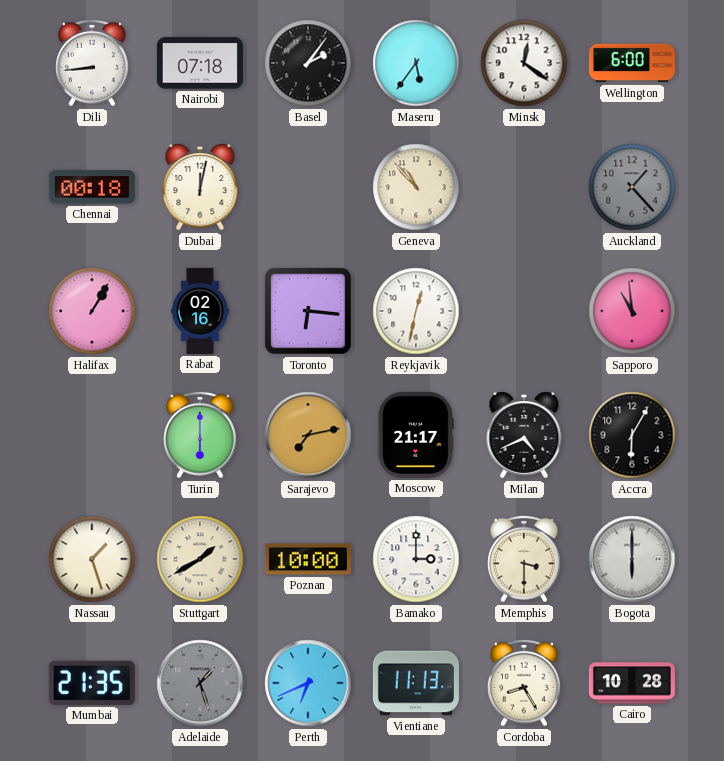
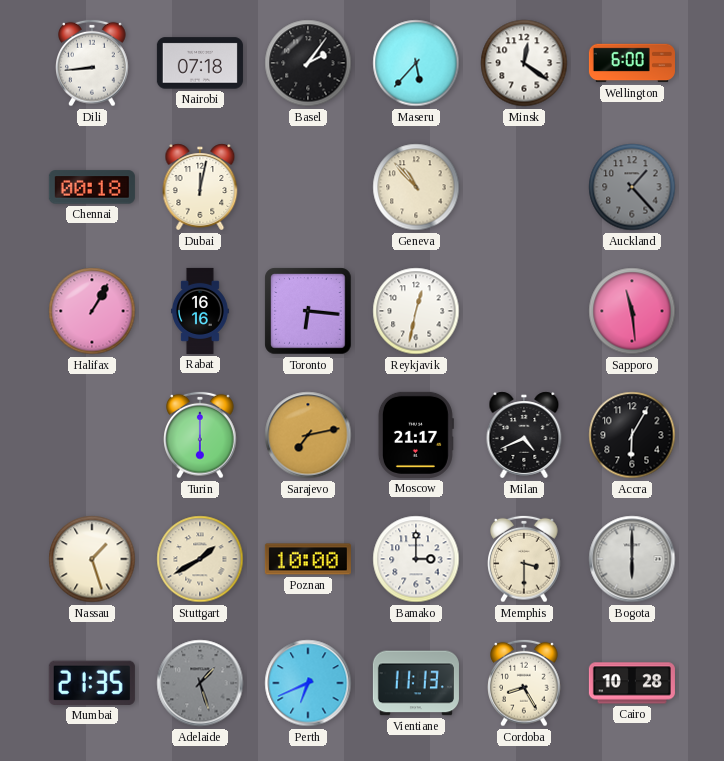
Maseru: 5:36 -> 5:37 (416, 63)
Rabat: 02:16 -> 16:16 (200, 311)
Sapporo: 10:59 -> 11:29 (632, 311)
